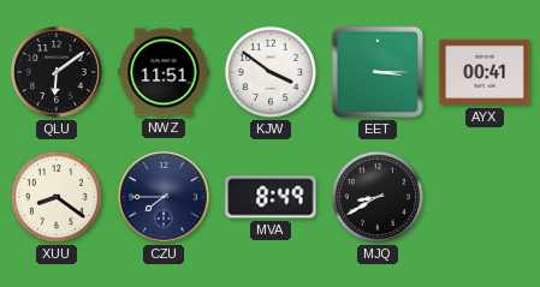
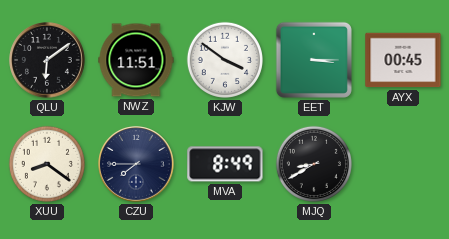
AYX: 00:41 -> 00:45 (403, 60)
